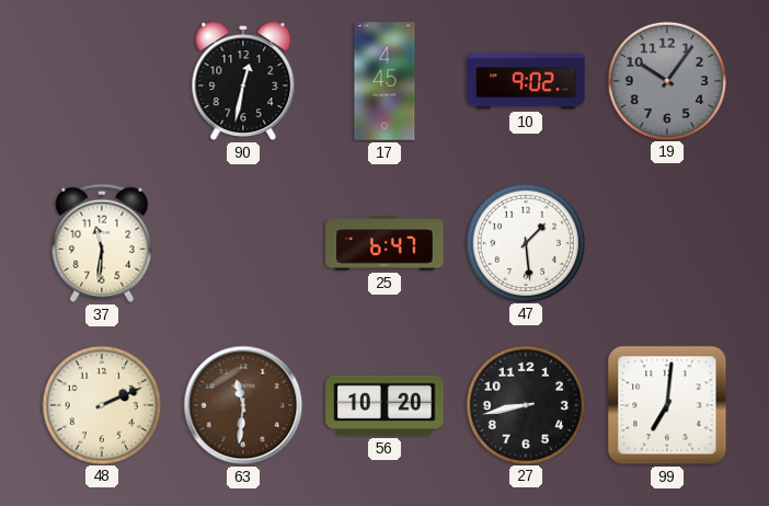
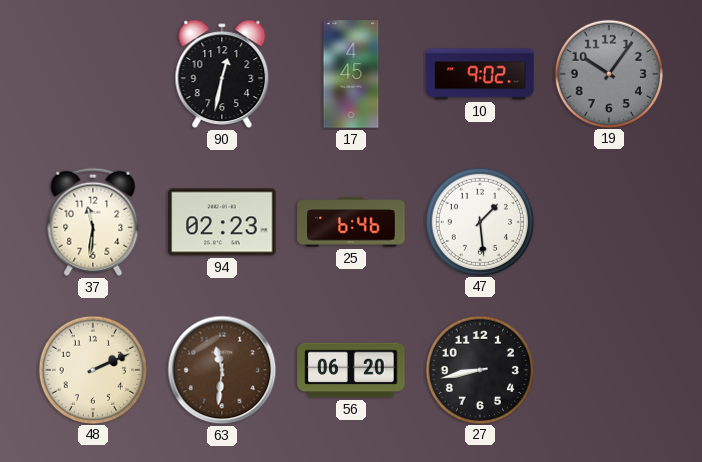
94: none -> 02:23 (222, 222)
25: 6:47 -> 6:46 (351, 222)
56: 10:20 -> 06:20 (351, 370)
99: 7:01 -> none (667, 405)
